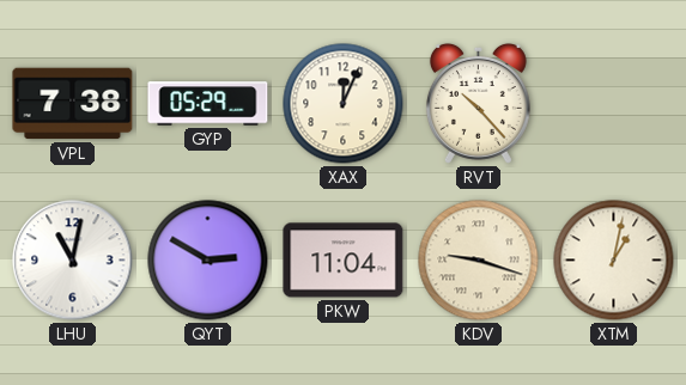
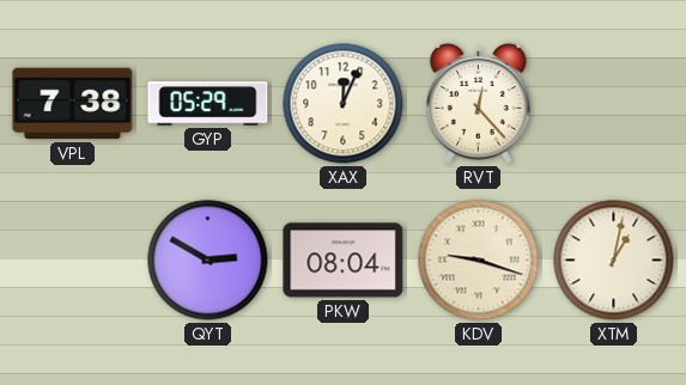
RVT: 10:23 -> 12:23 (478, 104)
LHU: 11:02 -> none (73, 261)
PKW: 11:04 -> 08:04 (344, 261)
